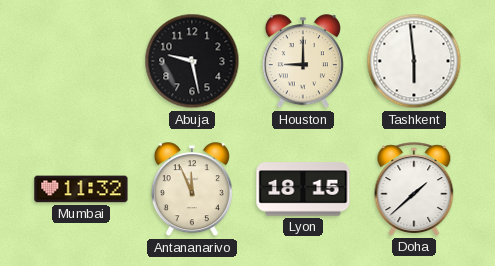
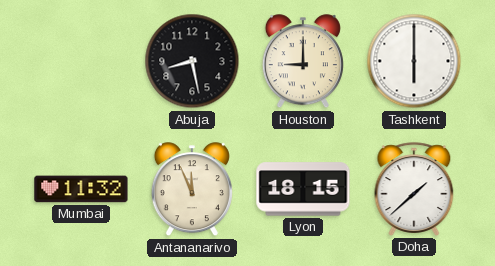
Abuja: 9:28 -> 8:28 (192, 61)
Tashkent: 5:59 -> 6:00 (414, 61)
